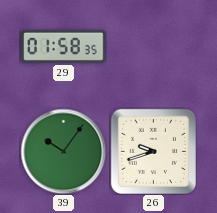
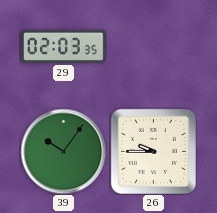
29: 01:58 -> 02:03 (64, 46)
26: 9:42 -> 9:45 (153, 151)
